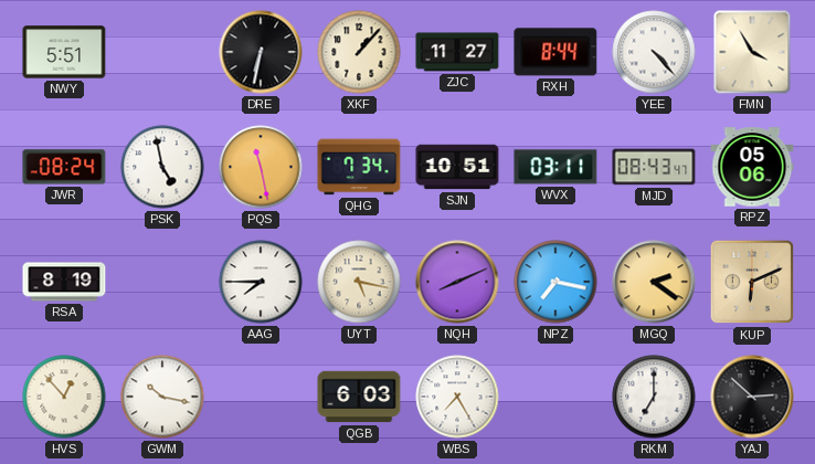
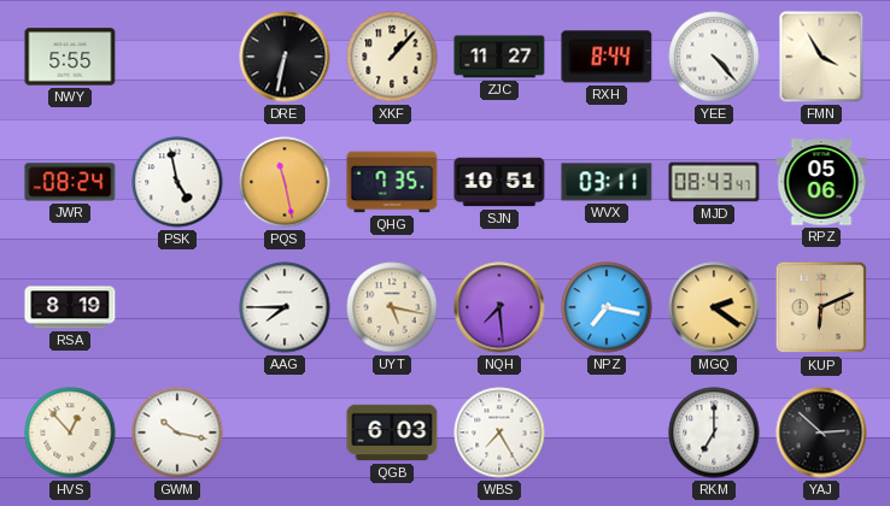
NWY: 5:51 -> 5:55 (70, 57)
QHG: 7:34 -> 7:35 (392, 182)
NQH: 8:11 -> 7:29 (499, 307)
